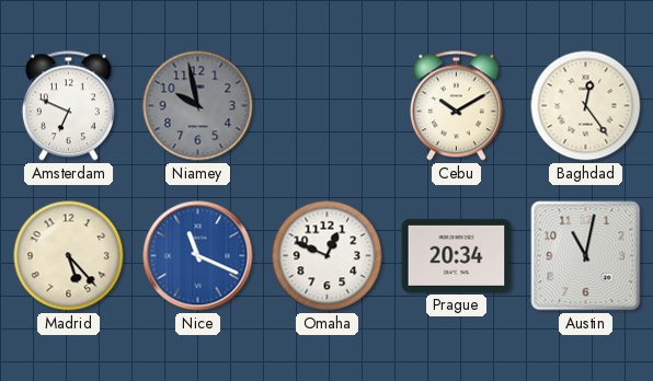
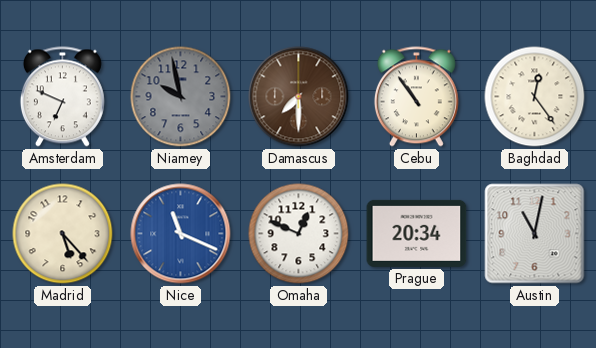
Damascus: none -> 7:30 (299, 97)
Cebu: 10:10 -> 10:54 (416, 97)
